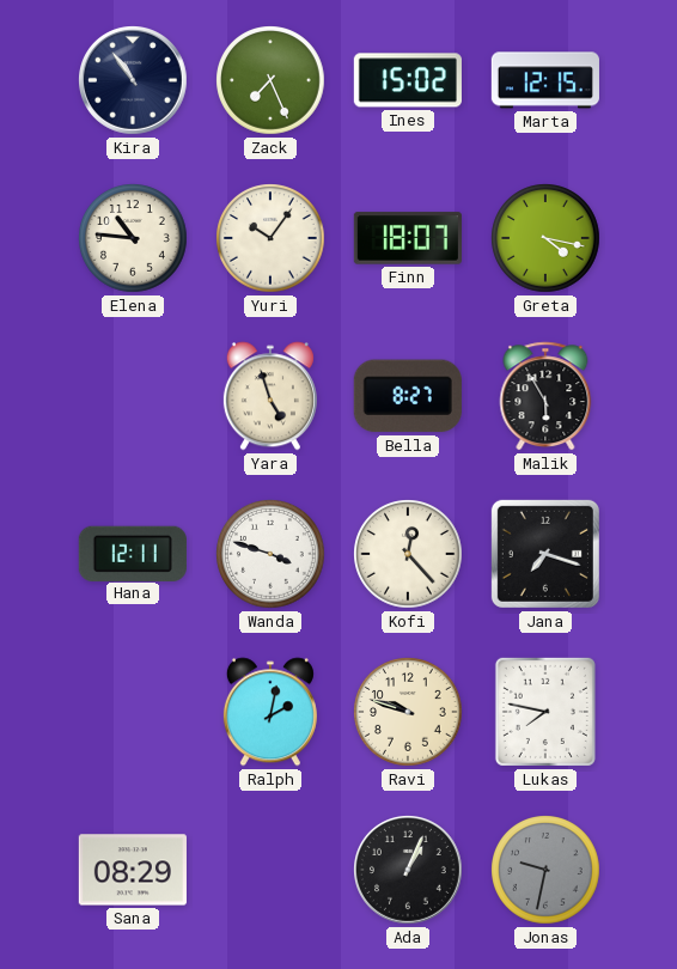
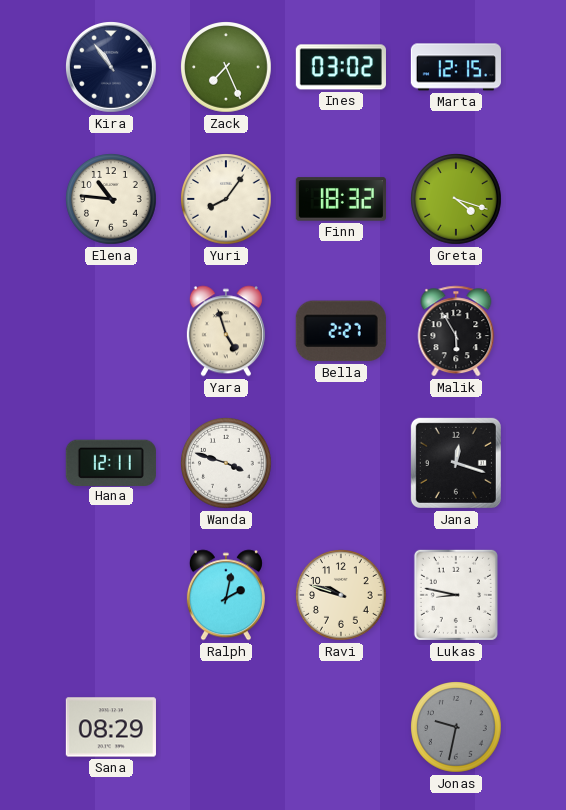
Ines: 15:02 -> 03:02 (341, 67)
Yuri: 10:06 -> 8:06 (226, 199)
Finn: 18:07 -> 18:32 (341, 199)
Greta: 4:17 -> 4:18 (456, 199)
Bella: 8:27 -> 2:27 (341, 331)
Kofi: 12:23 -> none (408, 554)
Jana: 7:18 -> 12:18 (456, 463)
Lukas: 7:47 -> 8:47 (456, 595)
Ada: 1:04 -> none (409, 871)
